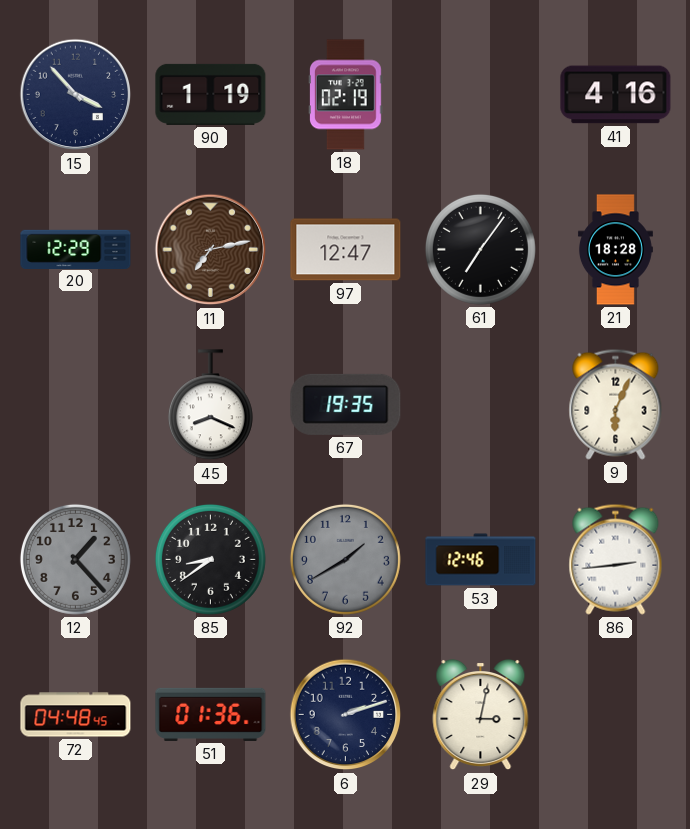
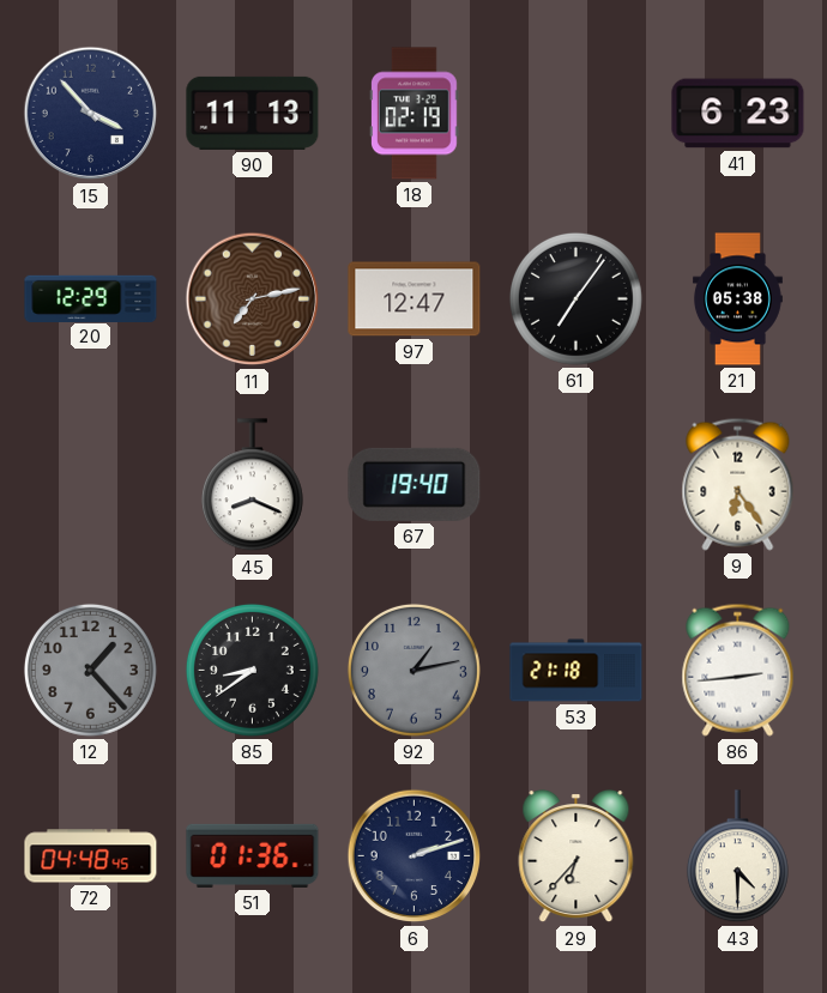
90: 1:19 -> 11:13 (253, 113)
41: 4:16 -> 6:23 (738, 114)
21: 18:28 -> 05:38 (737, 299)
67: 19:35 -> 19:40 (415, 484)
9: 6:04 -> 6:24 (738, 484)
92: 1:40 -> 1:13 (413, 670)
53: 12:46 -> 21:18 (577, 671)
29: 3:02 -> 6:37 (577, 856)
43: none -> 4:30 (737, 856)
